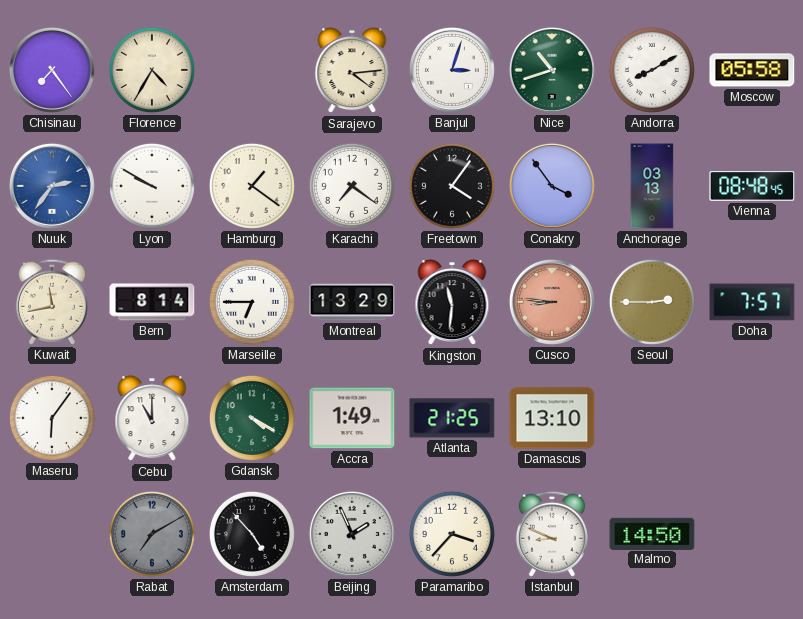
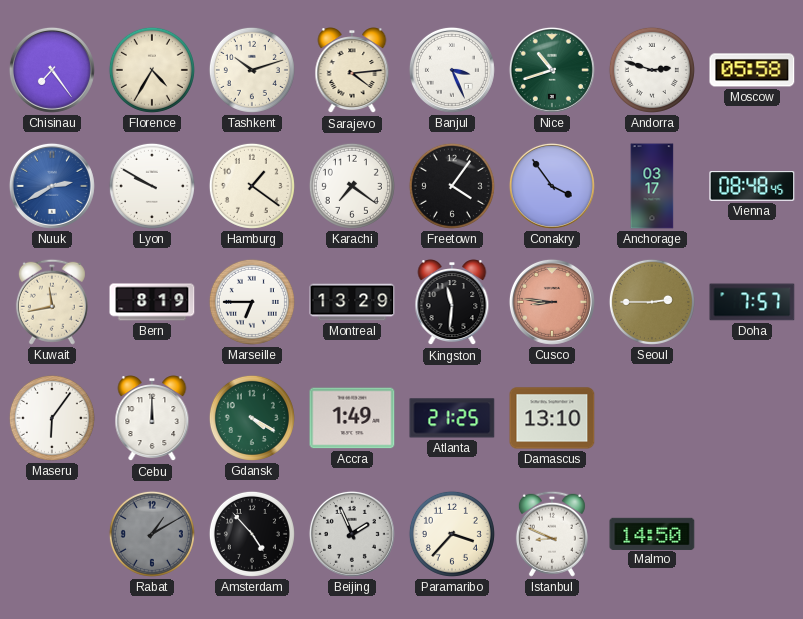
Tashkent: none -> 10:12 (252, 70)
Banjul: 3:03 -> 3:26 (452, 70)
Andorra: 8:10 -> 2:48 (652, 70)
Nuuk: 2:36 -> 2:40 (52, 186)
Anchorage: 03:13 -> 03:17 (652, 186)
Bern: 8:14 -> 8:19 (152, 302)
Cebu: 11:00 -> 12:00 (152, 419)
Rabat: 7:10 -> 1:10 (152, 534)
